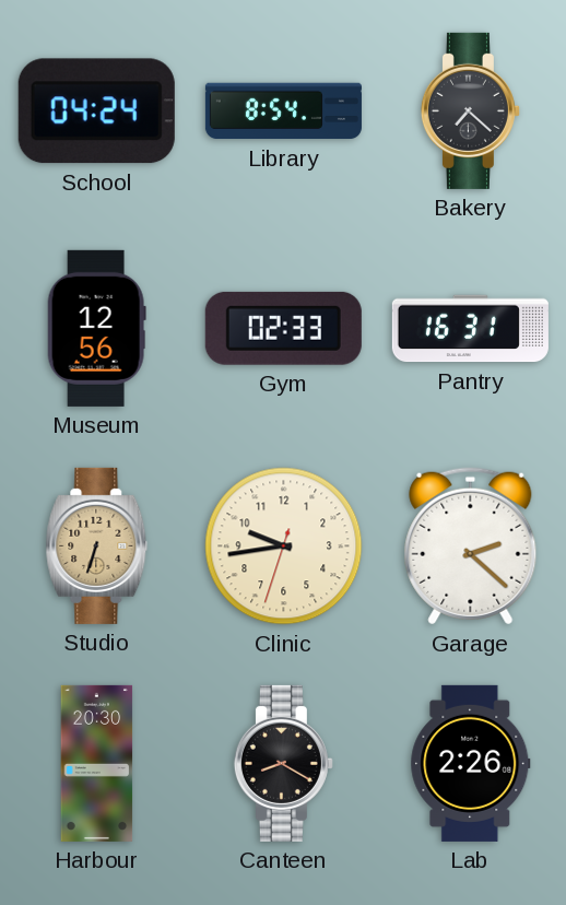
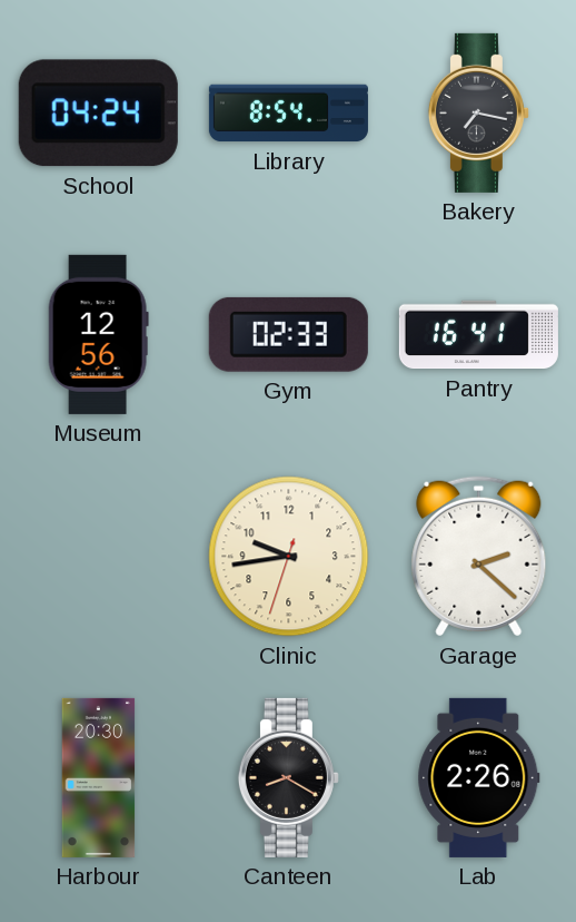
Bakery: 7:22 -> 7:17 (478, 112)
Pantry: 16:31 -> 16:41 (478, 335)
Studio: 6:33 -> none (97, 545)
